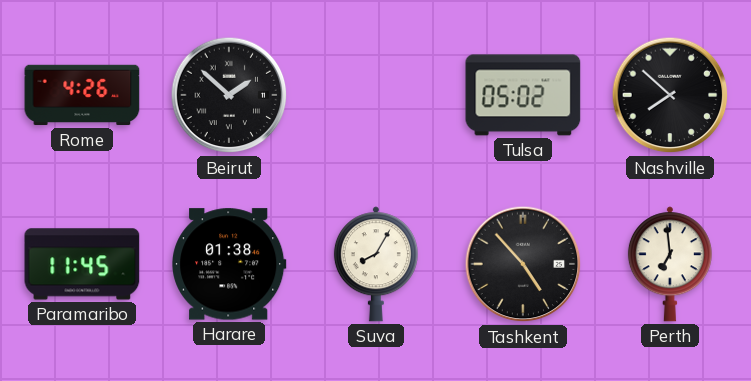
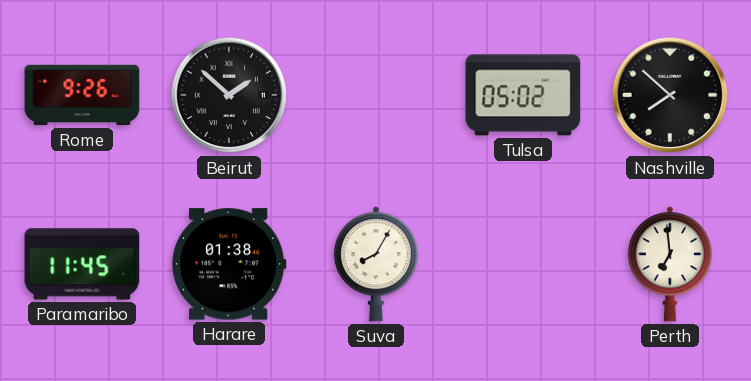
Rome: 4:26 -> 9:26 (82, 95)
Tashkent: 4:53 -> none (523, 264)
